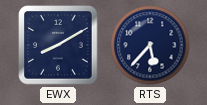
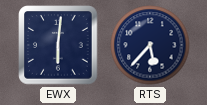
EWX: 8:10 -> 6:01 (58, 45)
